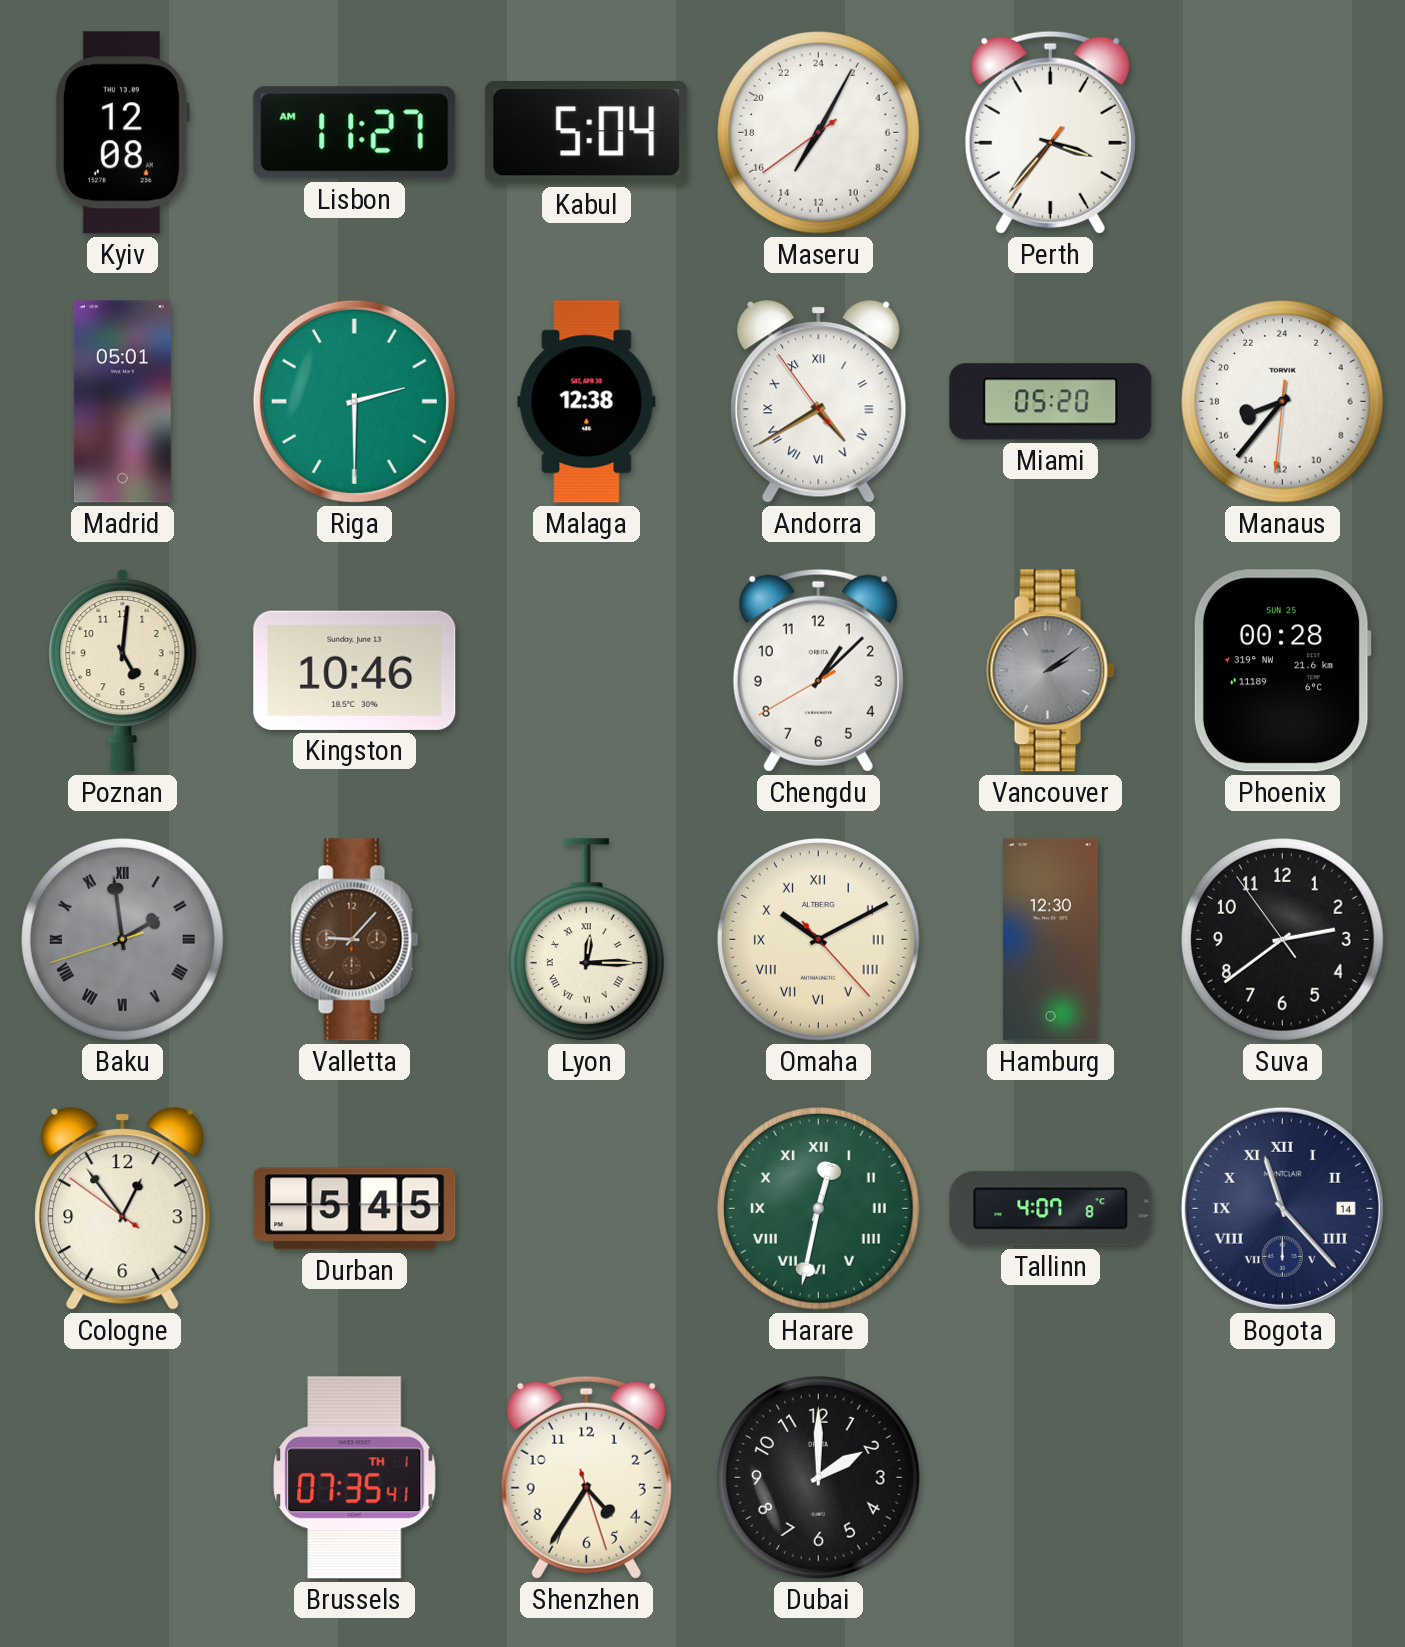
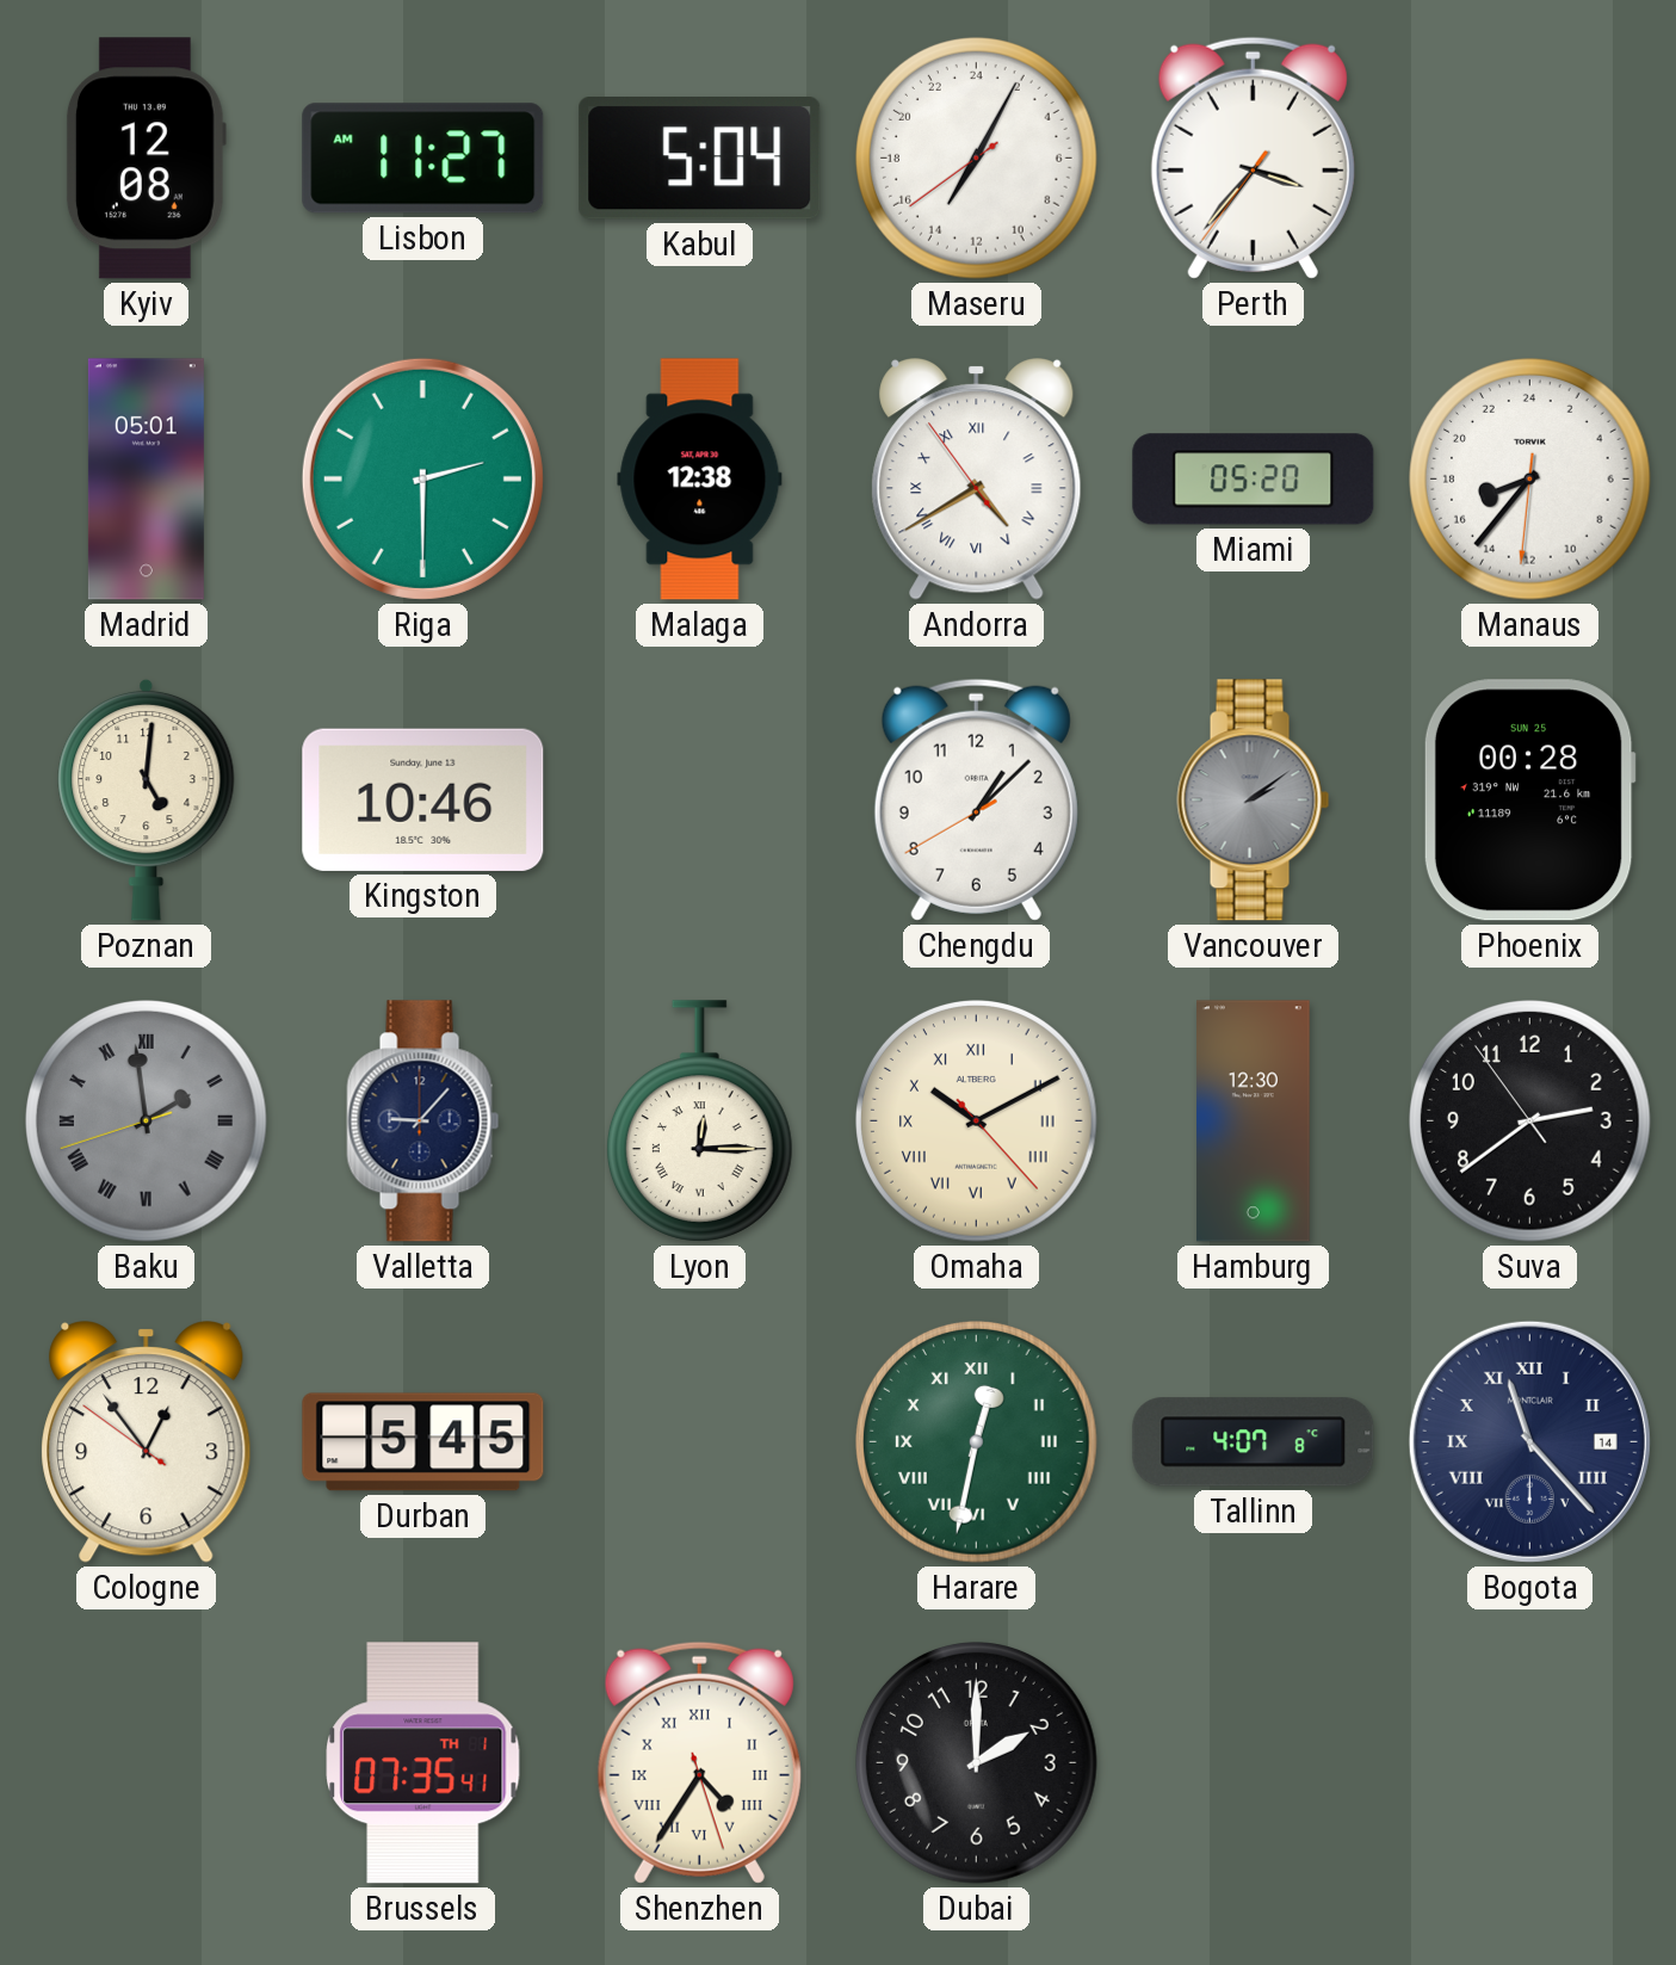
Valletta dial: brown -> navy (423, 1121)
Shenzhen numerals: Arabic -> Roman (699, 1762)
